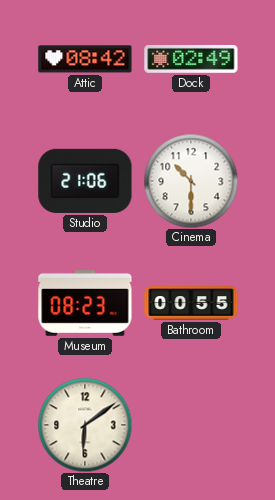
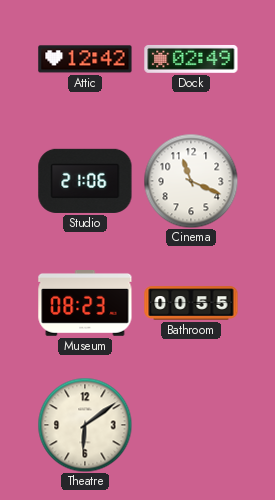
Attic: 08:42 -> 12:42 (85, 59)
Cinema: 10:30 -> 11:19 (191, 181)
